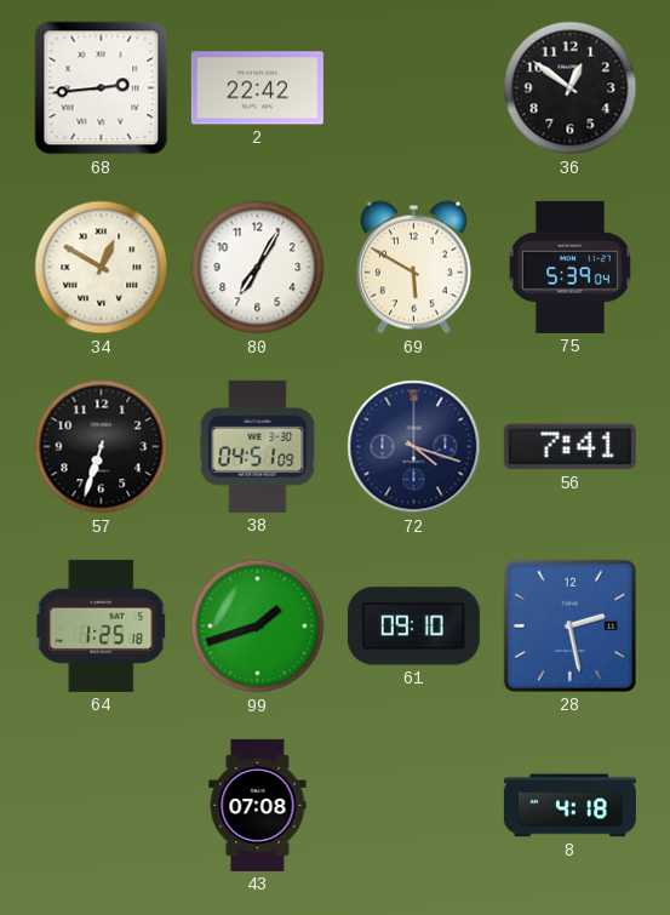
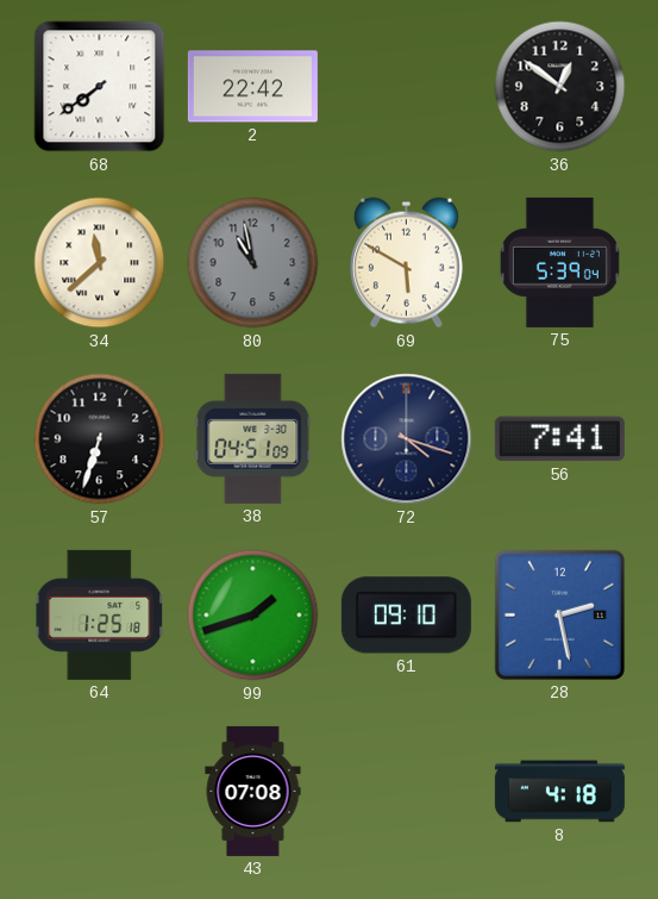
68: 2:44 -> 7:39 (100, 87)
34: 12:50 -> 11:38 (100, 263)
80: 7:05 -> 10:58 (253, 263)
80 dial: white -> grey (253, 263)
